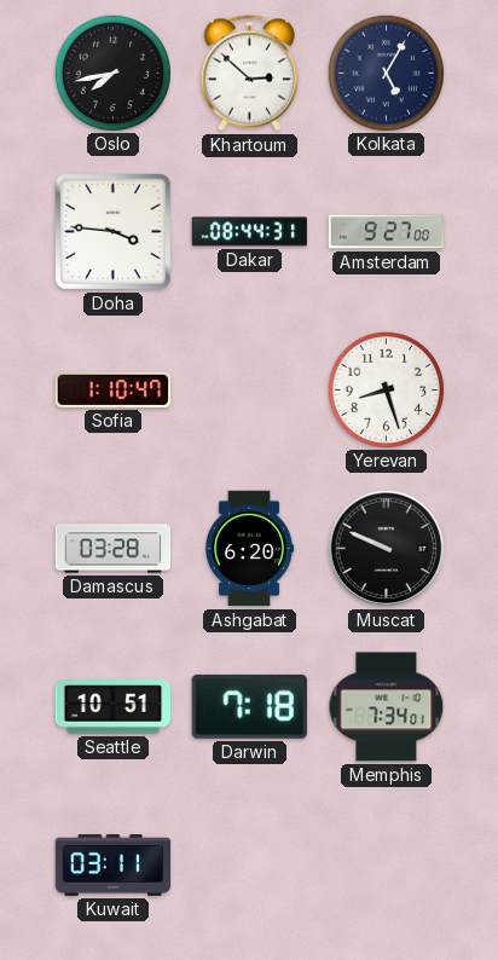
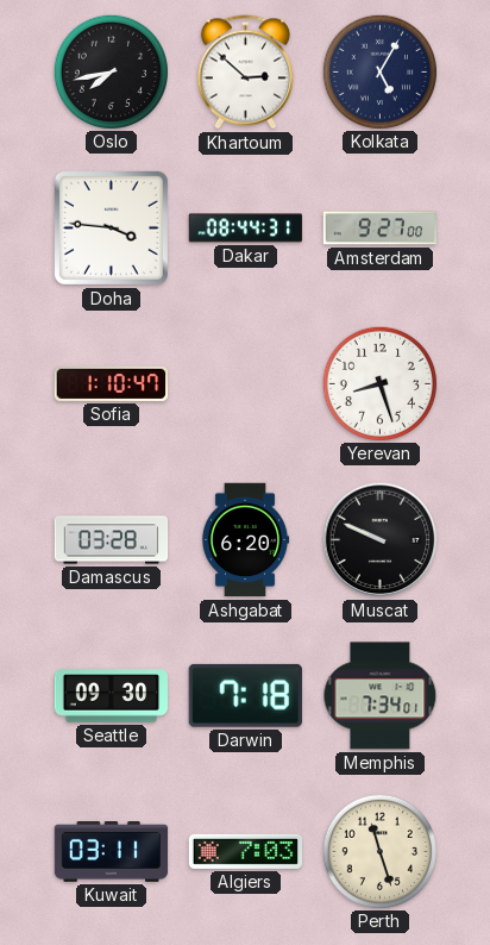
Seattle: 10:51 -> 09:30 (111, 696)
Algiers: none -> 7:03 (246, 851)
Perth: none -> 11:27 (379, 851)
